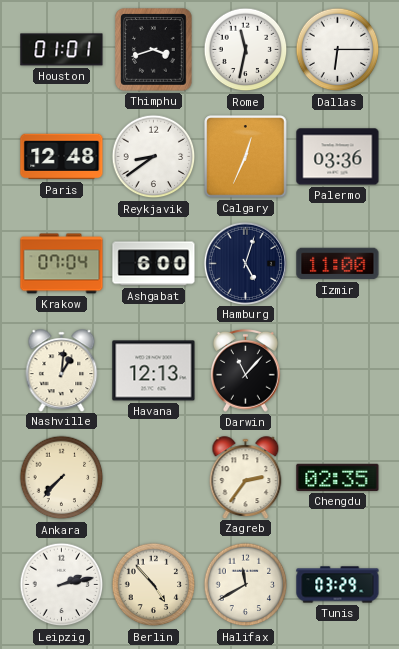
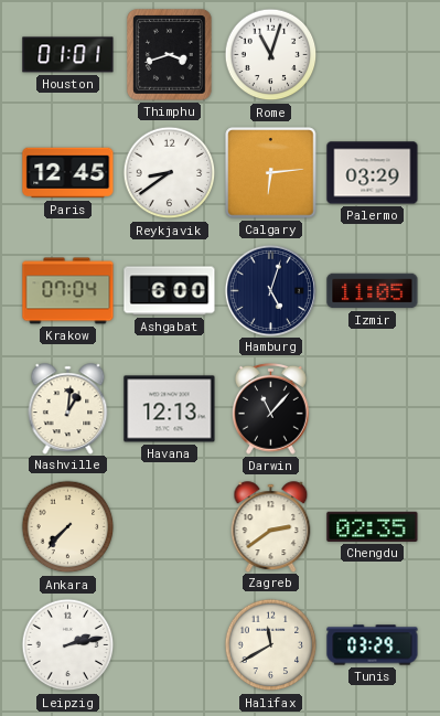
Rome: 11:32 -> 11:03 (271, 55)
Dallas: 6:15 -> none (338, 50)
Paris: 12:48 -> 12:45 (68, 173)
Calgary: 12:34 -> 6:14 (271, 173)
Palermo: 03:36 -> 03:29 (373, 173)
Izmir: 11:00 -> 11:05 (373, 291)
Zagreb: 2:36 -> 2:39 (271, 526)
Berlin: 4:53 -> none (154, 585)
